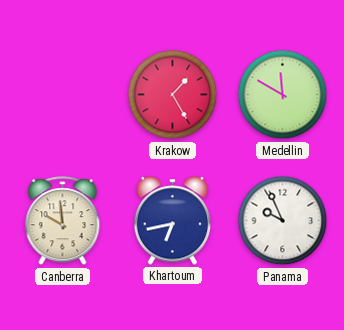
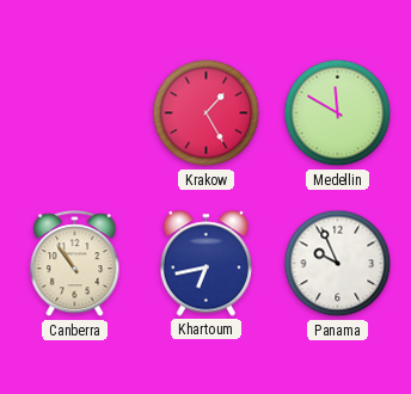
Canberra: 9:59 -> 10:54 (75, 264)
